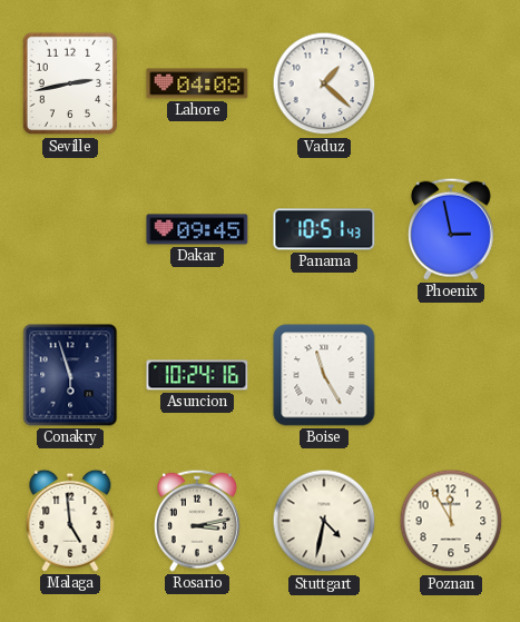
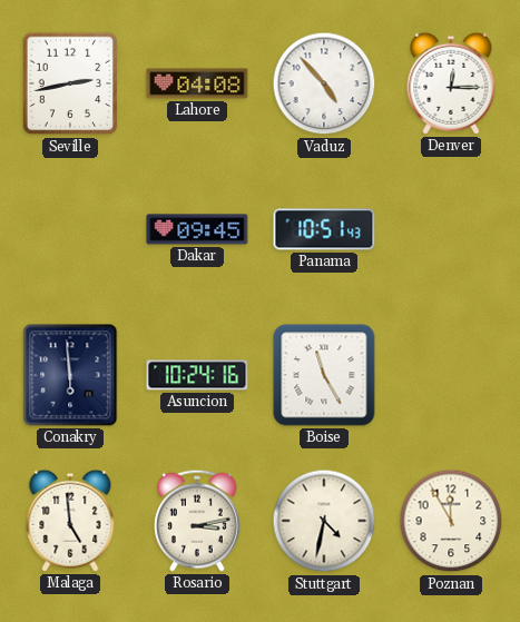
Vaduz: 1:22 -> 4:53 (324, 83)
Denver: none -> 12:15 (451, 83)
Phoenix: 2:58 -> none (452, 229)
Conakry: 5:57 -> 5:59 (70, 375)
